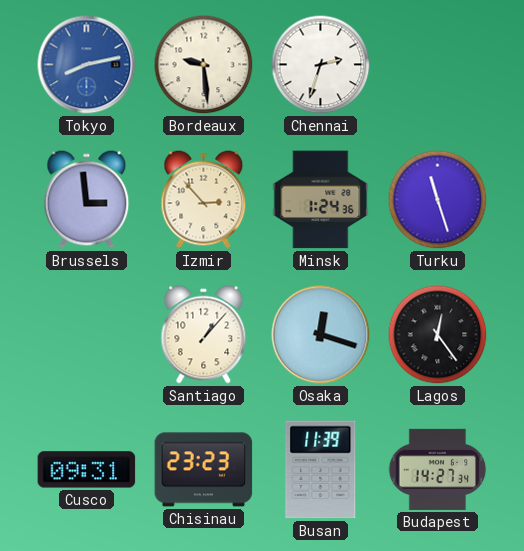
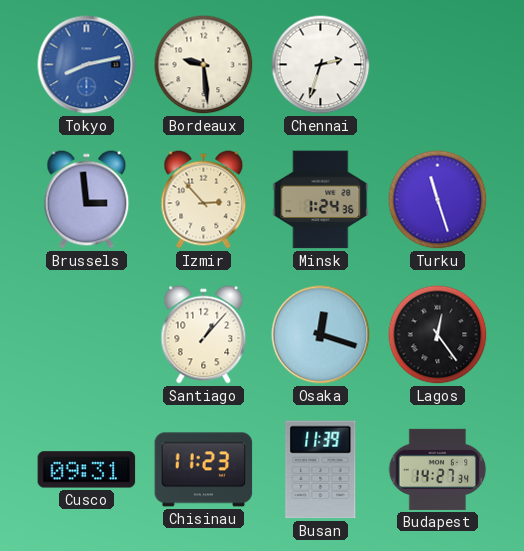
Chisinau: 23:23 -> 11:23 (204, 470)
